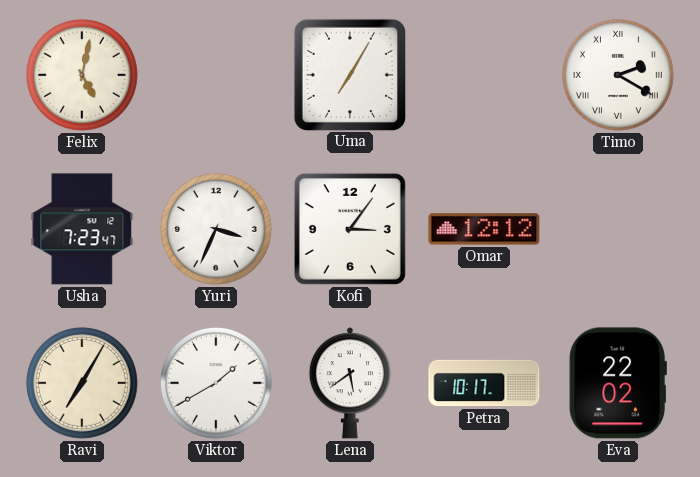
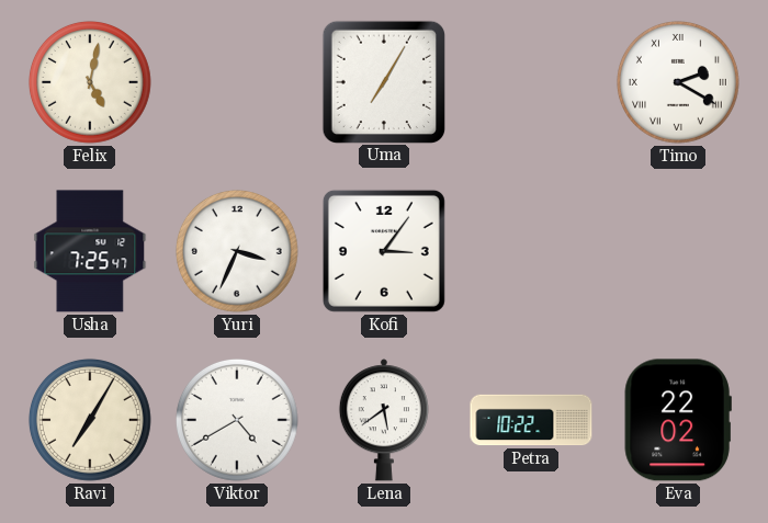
Usha: 7:23 -> 7:25 (90, 251)
Omar: 12:12 -> none (484, 229)
Viktor: 1:40 -> 4:40 (237, 420)
Petra: 10:17 -> 10:22 (531, 420)
